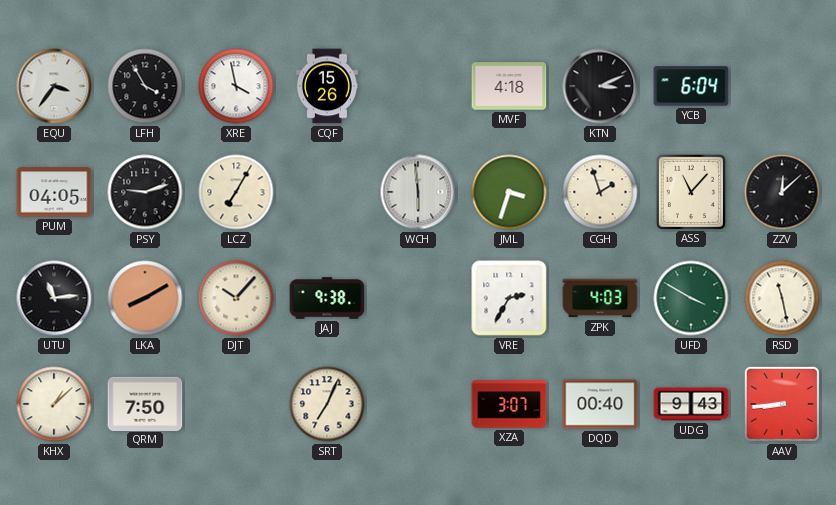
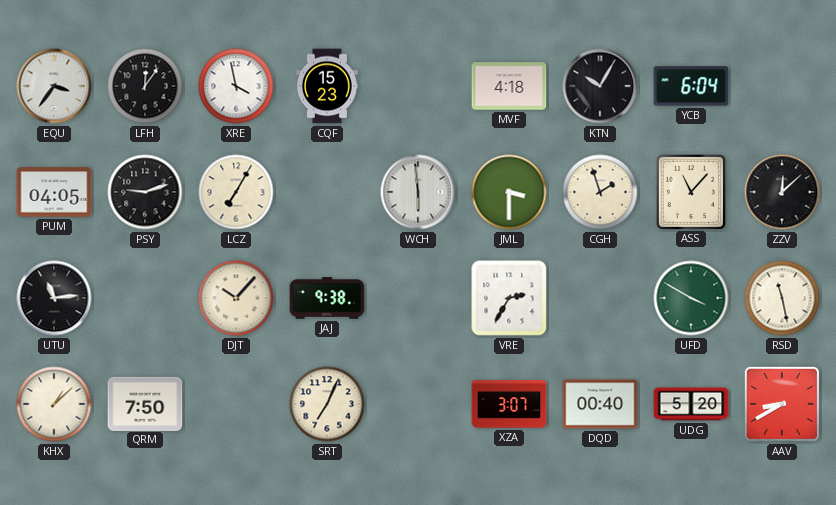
LFH: 3:55 -> 12:06 (145, 86)
CQF: 15:26 -> 15:23 (327, 86)
KTN: 3:11 -> 10:05 (600, 86)
JML: 3:33 -> 3:30 (509, 192)
LKA: 8:10 -> none (145, 298)
ZPK: 4:03 -> none (600, 298)
UDG: 9:43 -> 5:20 (691, 404)
AAV: 8:44 -> 8:40 (782, 404)
